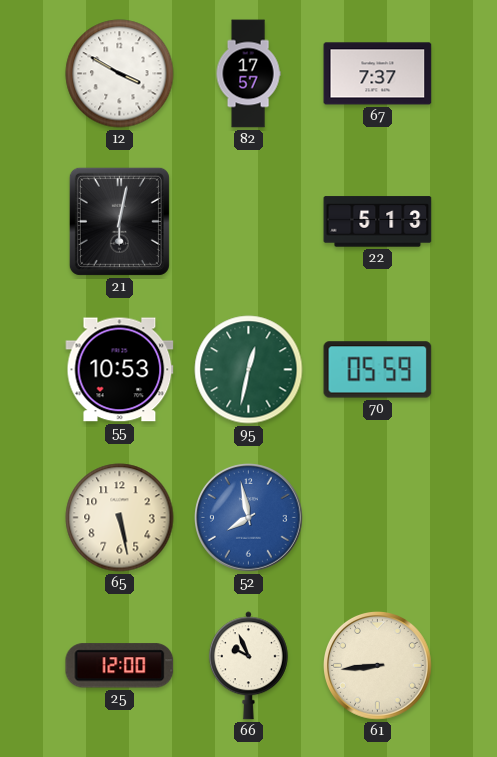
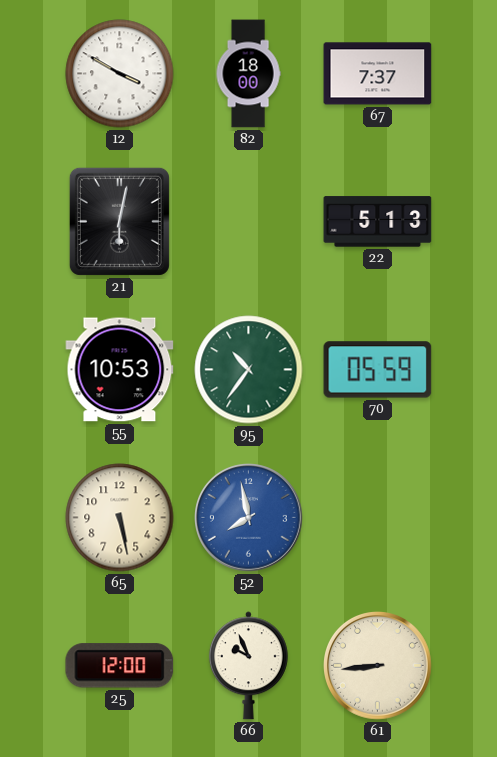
82: 17:57 -> 18:00 (248, 74)
95: 12:32 -> 10:36 (249, 370)
